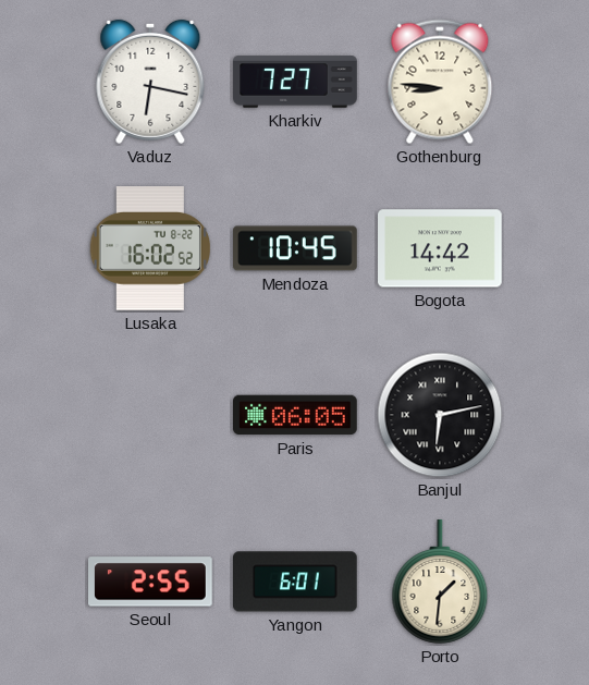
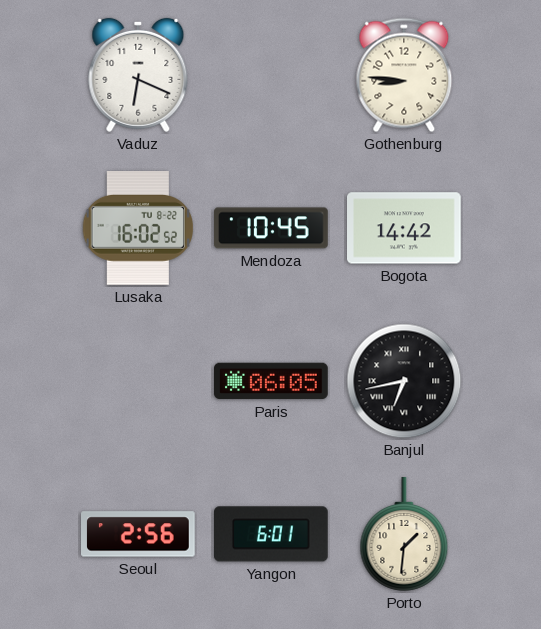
Vaduz: 6:17 -> 6:19 (138, 75)
Kharkiv: 7:27 -> none (295, 82)
Banjul: 6:13 -> 6:43 (404, 381)
Seoul: 2:55 -> 2:56 (139, 534)
